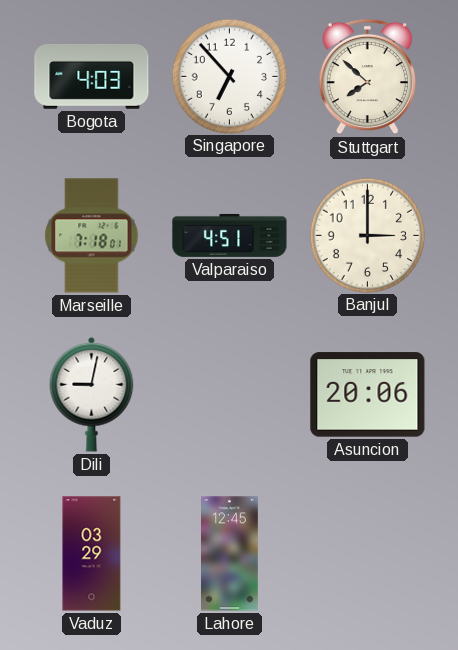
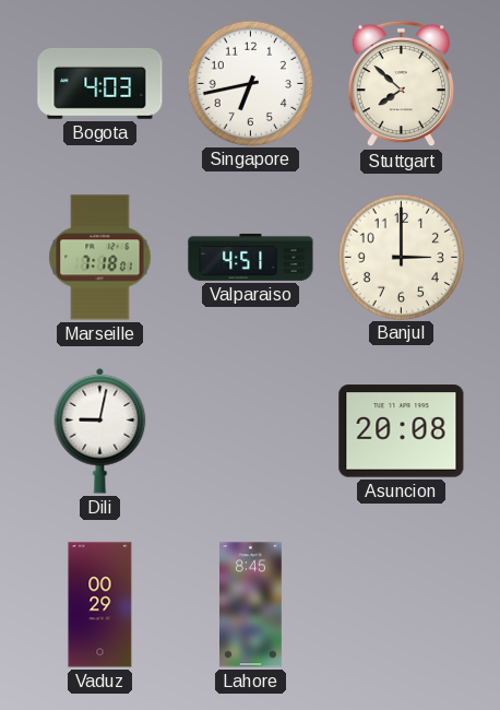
Singapore: 6:53 -> 6:43 (250, 83)
Asuncion: 20:06 -> 20:08 (402, 431)
Vaduz: 03:29 -> 00:29 (100, 605)
Lahore: 12:45 -> 8:45 (251, 605)
